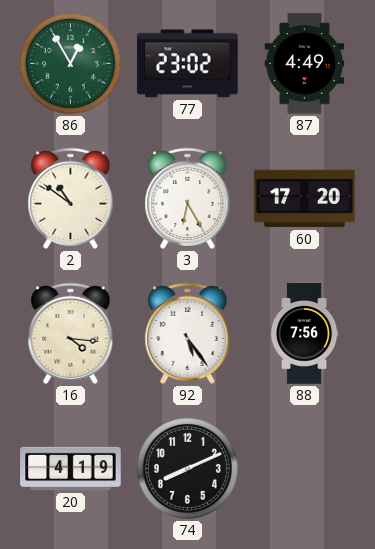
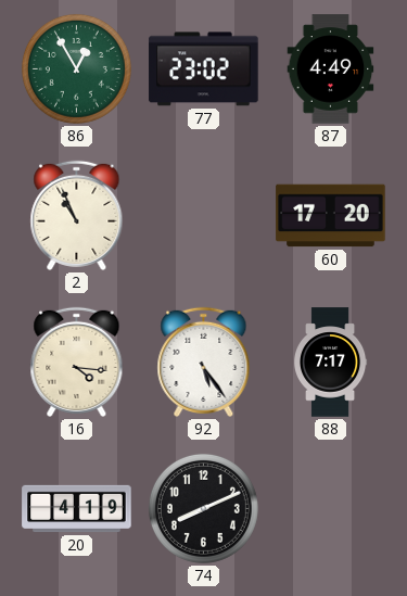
2: 10:51 -> 10:56 (77, 215)
3: 6:25 -> none (188, 198)
88: 7:56 -> 7:17 (331, 363)
